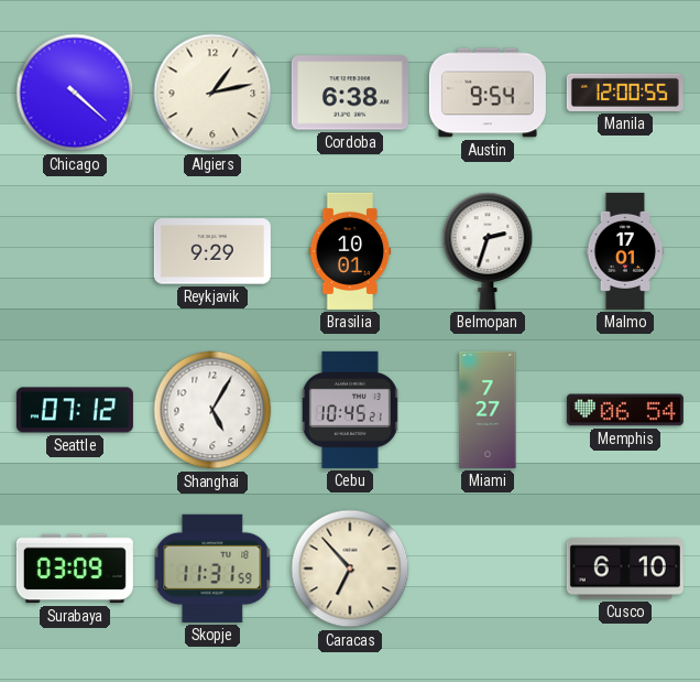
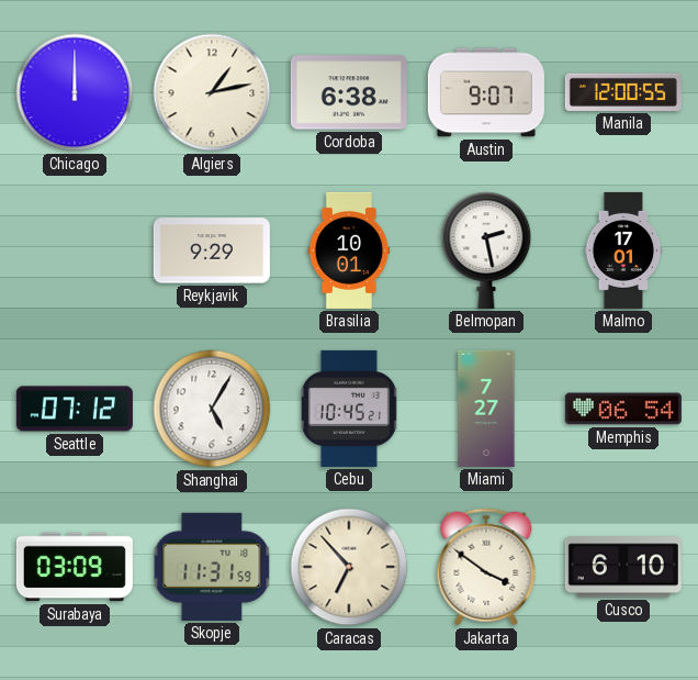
Chicago: 4:22 -> 12:00 (75, 92)
Austin: 9:54 -> 9:07 (486, 92)
Belmopan: 2:33 -> 2:28 (486, 250)
Jakarta: none -> 3:51 (486, 567)
